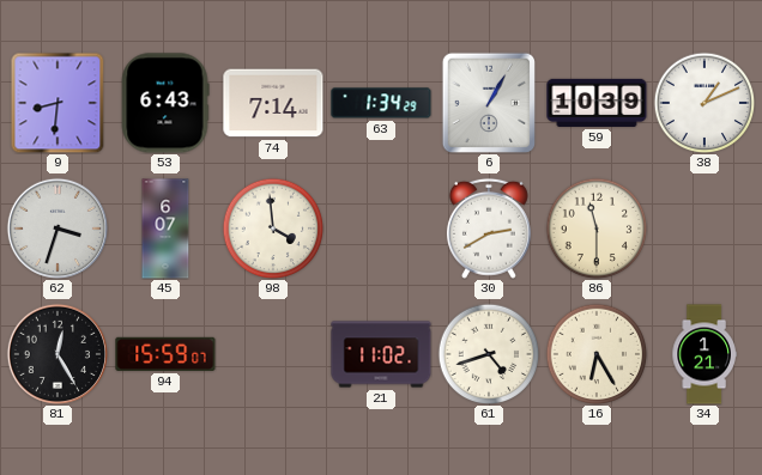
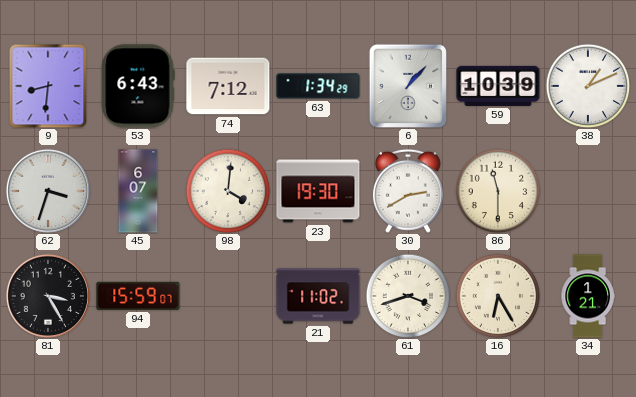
74: 7:14 -> 7:12 (228, 86)
6: 1:05 -> 1:07 (407, 86)
98: 3:59 -> 4:01 (228, 191)
23: none -> 19:30 (318, 191)
81: 12:25 -> 3:25 (48, 296)
61: 4:42 -> 3:42 (408, 296)
